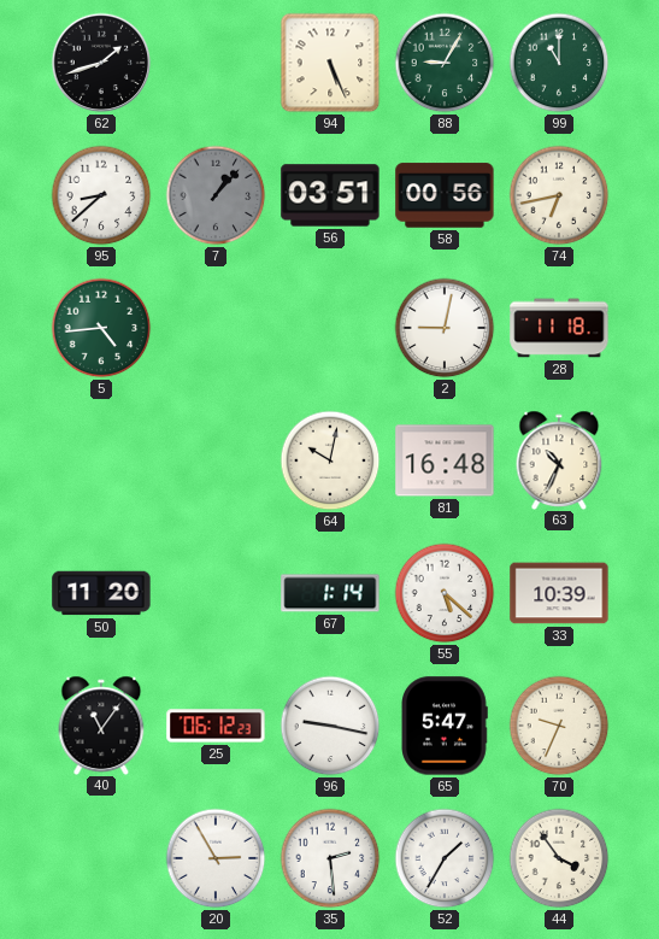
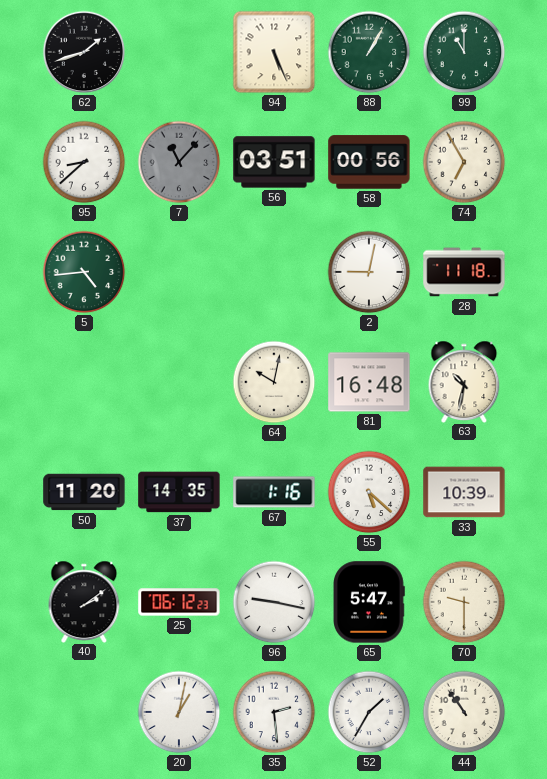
88: 9:05 -> 1:05 (369, 52)
7: 1:07 -> 11:07 (179, 162)
74: 6:43 -> 6:55 (464, 162)
63: 10:34 -> 10:32 (464, 381)
37: none -> 14:35 (179, 492)
67: 1:14 -> 1:16 (274, 492)
40: 11:06 -> 2:09 (84, 601)
70: 9:34 -> 9:30 (464, 602)
20: 2:55 -> 1:02 (179, 712)
44: 3:54 -> 10:54 (464, 712)
